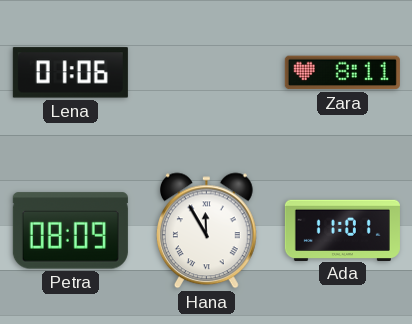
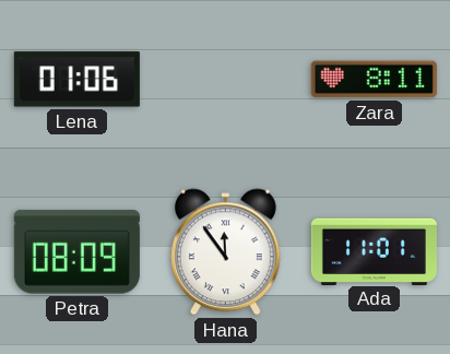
Hana: 11:55 -> 11:54 (225, 252)
